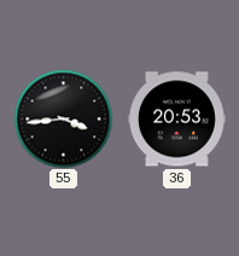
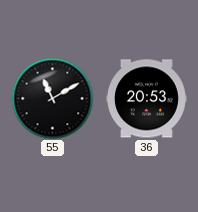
55: 3:44 -> 11:10 (52, 98)
